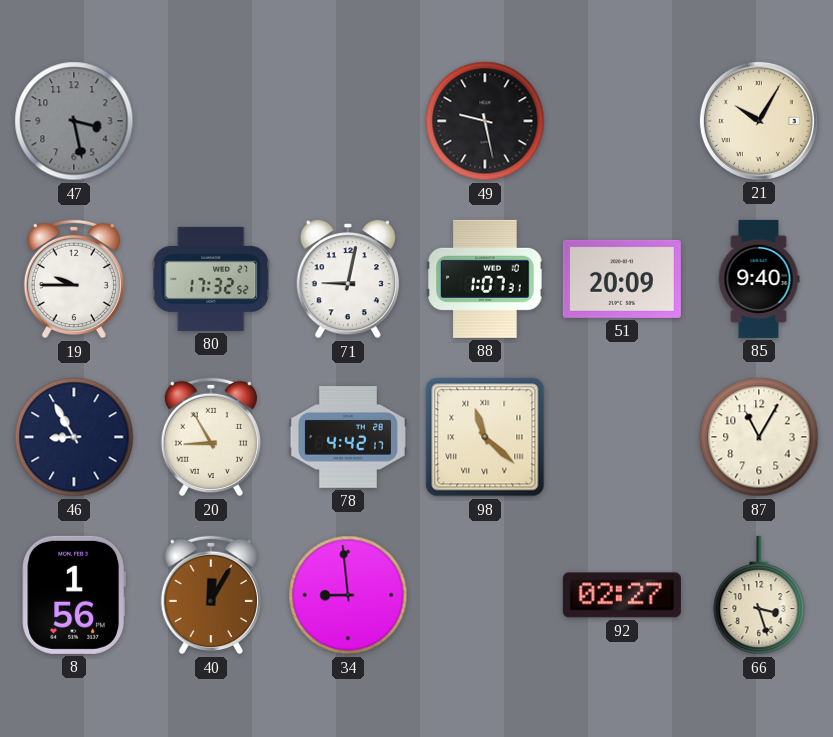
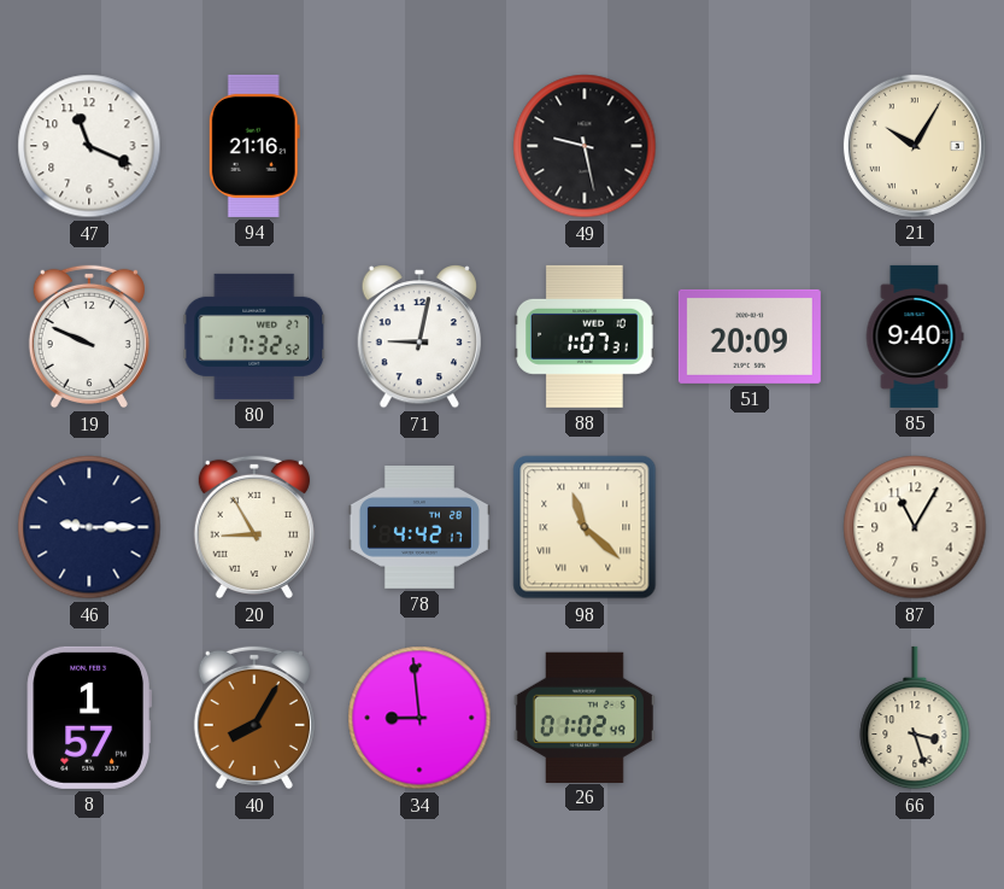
47: 3:28 -> 11:19 (89, 146)
47 dial: grey -> white (89, 146)
94: none -> 21:16 (254, 146)
19: 9:45 -> 9:49 (89, 337)
46: 8:55 -> 9:15 (89, 527)
8: 1:56 -> 1:57 (89, 718)
40: 12:05 -> 8:05 (254, 718)
26: none -> 01:02 (585, 717)
92: 02:27 -> none (622, 595)
